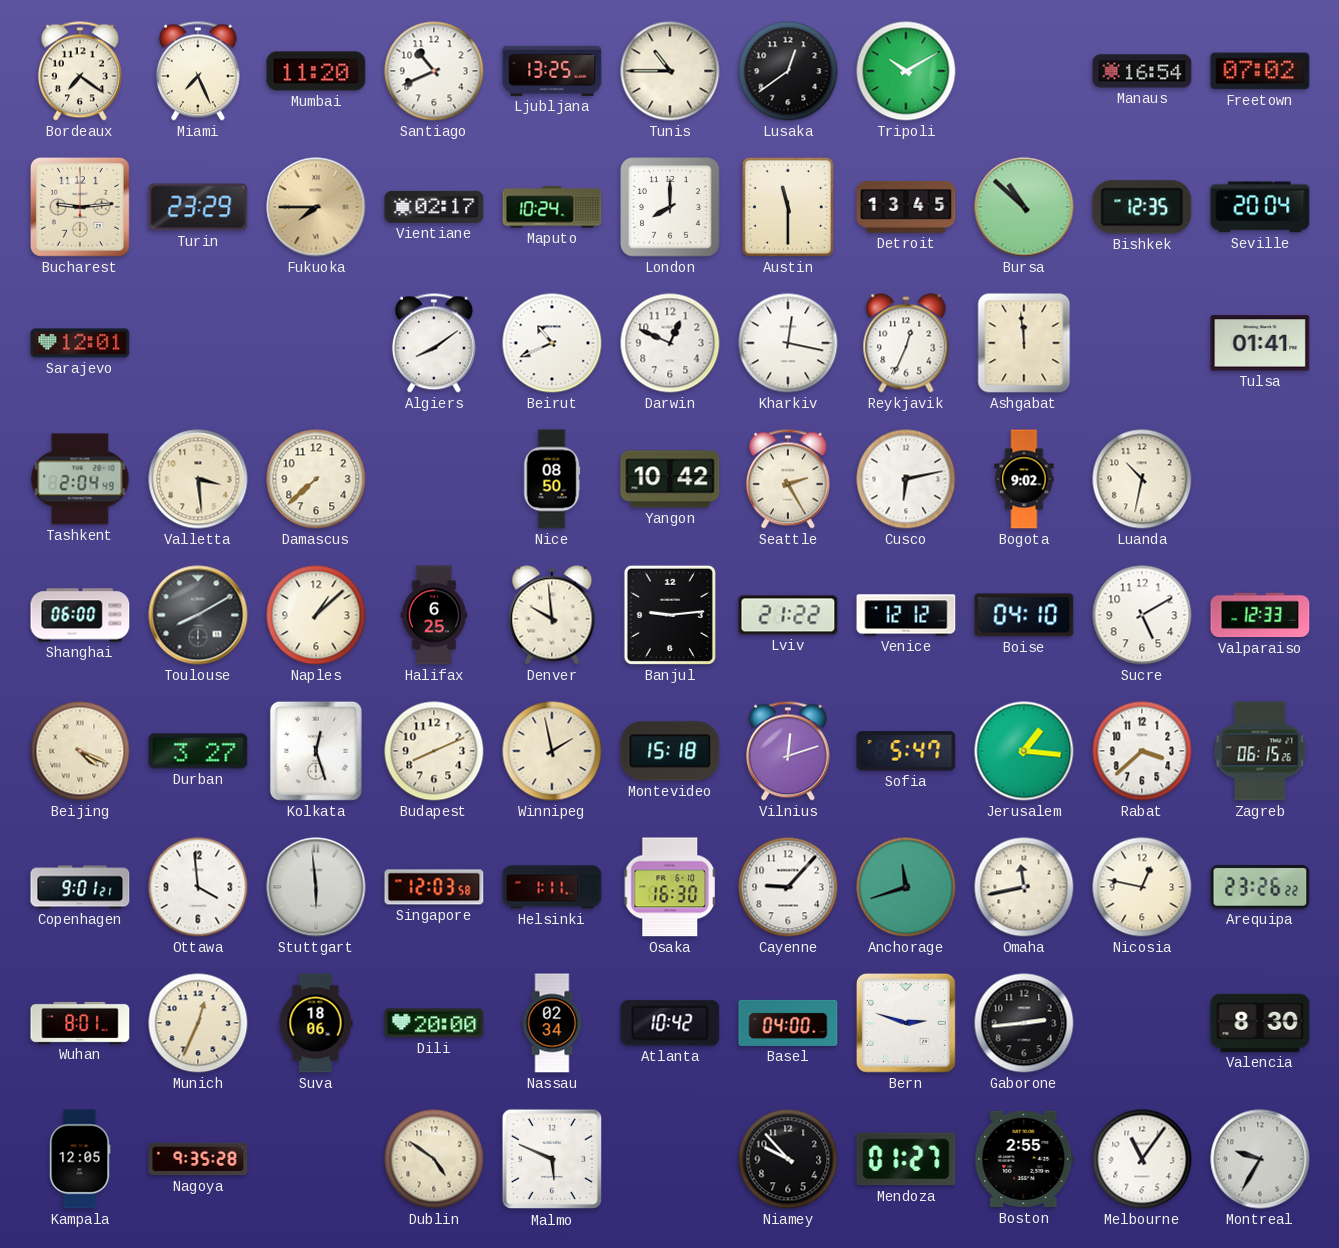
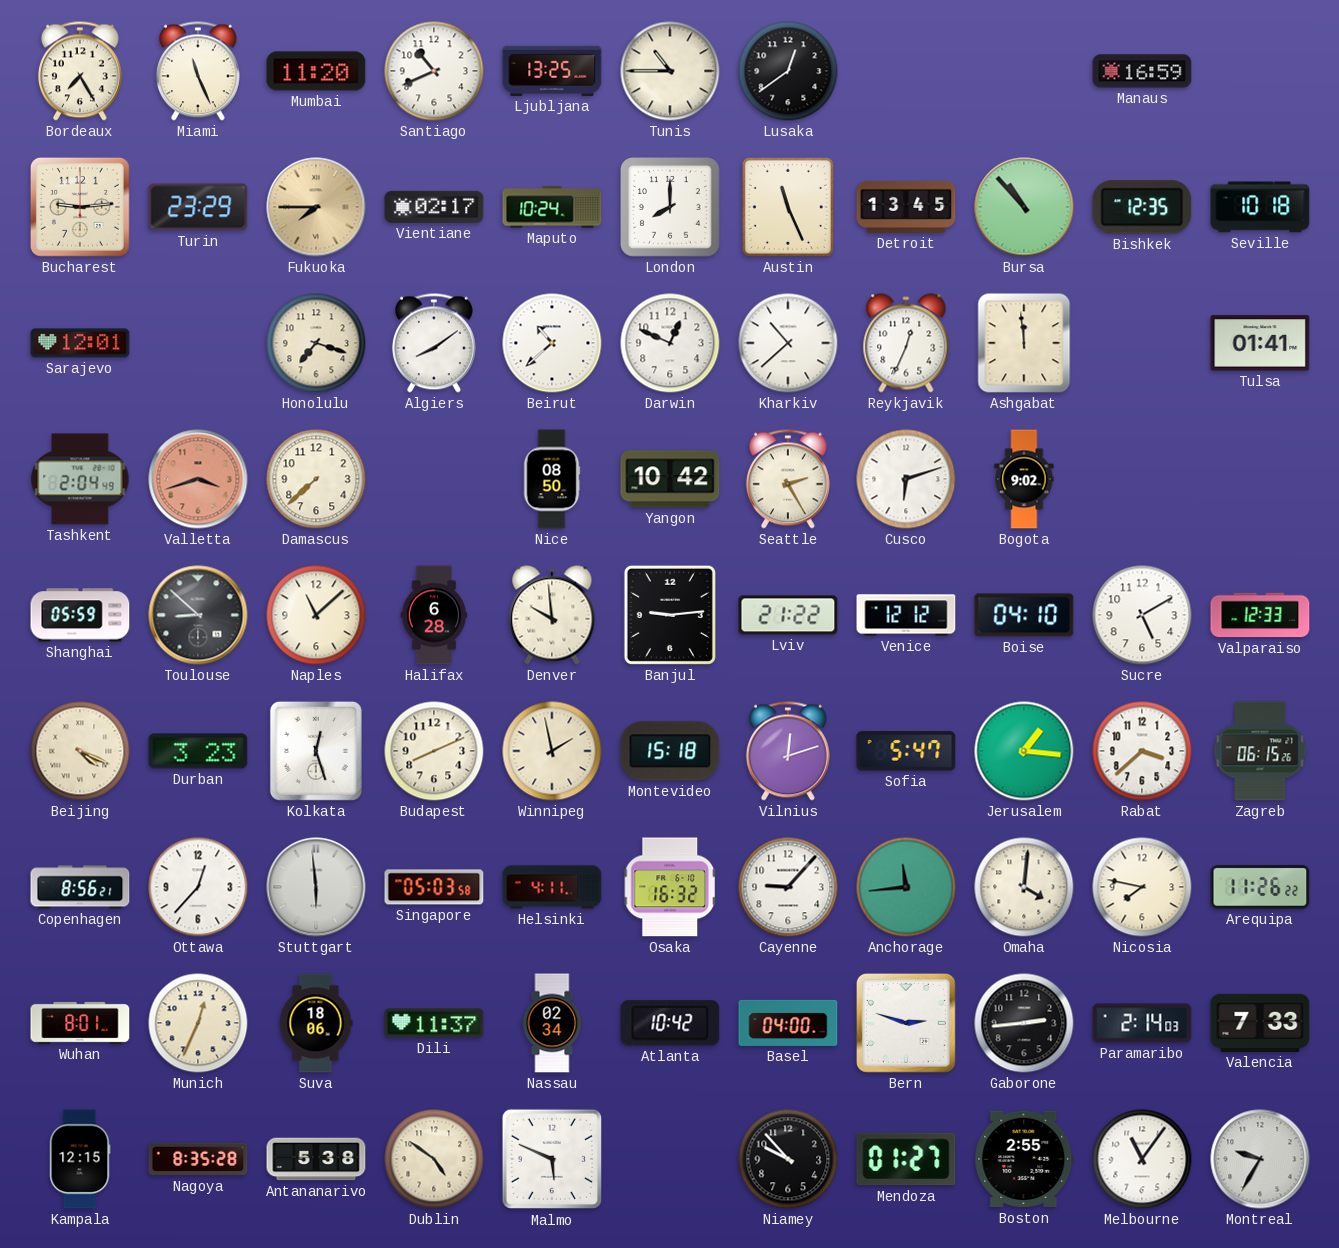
Bordeaux: 7:21 -> 7:25 (80, 71)
Miami: 7:26 -> 11:26 (198, 71)
Tripoli: 10:10 -> none (906, 71)
Manaus: 16:54 -> 16:59 (1142, 71)
Freetown: 07:02 -> none (1260, 71)
Austin: 11:30 -> 11:26 (788, 207)
Bursa: 10:52 -> 10:53 (1024, 207)
Seville: 20:04 -> 10:18 (1260, 207)
Honolulu: none -> 7:18 (316, 343)
Beirut: 10:41 -> 10:38 (552, 343)
Kharkiv: 12:17 -> 10:38 (788, 343)
Valletta: 3:29 -> 3:42 (198, 479)
Valletta dial: cream -> salmon (198, 479)
Cusco: 6:13 -> 6:12 (906, 479)
Luanda: 10:32 -> none (1142, 479)
Shanghai: 06:00 -> 05:59 (80, 615)
Toulouse: 8:10 -> 8:52 (198, 615)
Naples: 1:08 -> 11:08 (316, 615)
Halifax: 6:25 -> 6:28 (434, 615)
Durban: 3:27 -> 3:23 (198, 751)
Copenhagen: 9:01 -> 8:56 (80, 887)
Ottawa: 3:59 -> 12:37 (198, 887)
Singapore: 12:03 -> 05:03 (434, 887)
Helsinki: 1:11 -> 4:11 (552, 887)
Osaka: 16:30 -> 16:32 (670, 887)
Anchorage: 11:42 -> 11:44 (906, 887)
Omaha: 11:43 -> 4:01 (1024, 887)
Nicosia: 12:47 -> 7:47 (1142, 887)
Arequipa: 23:26 -> 11:26 (1260, 888)
Dili: 20:00 -> 11:37 (434, 1023)
Paramaribo: none -> 2:14 (1142, 1023)
Valencia: 8:30 -> 7:33 (1260, 1023)
Kampala: 12:05 -> 12:15 (80, 1159)
Nagoya: 9:35 -> 8:35 (198, 1159)
Antananarivo: none -> 5:38 (316, 1159)
